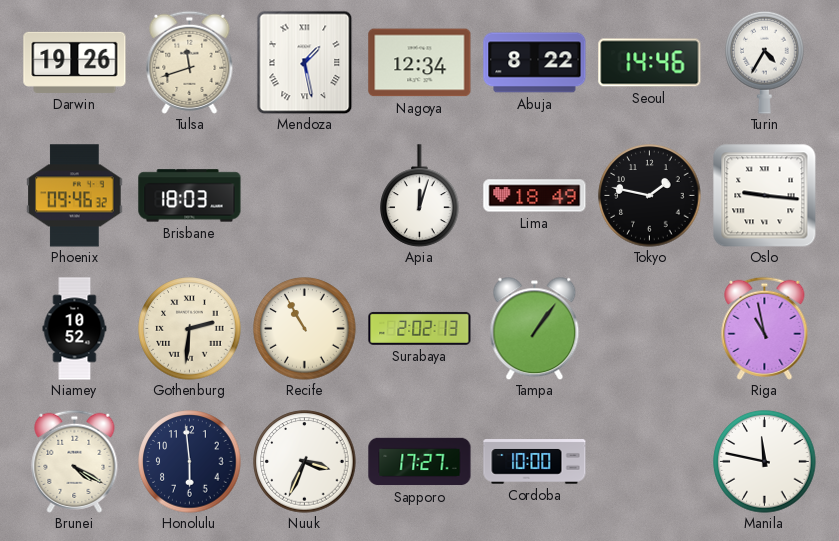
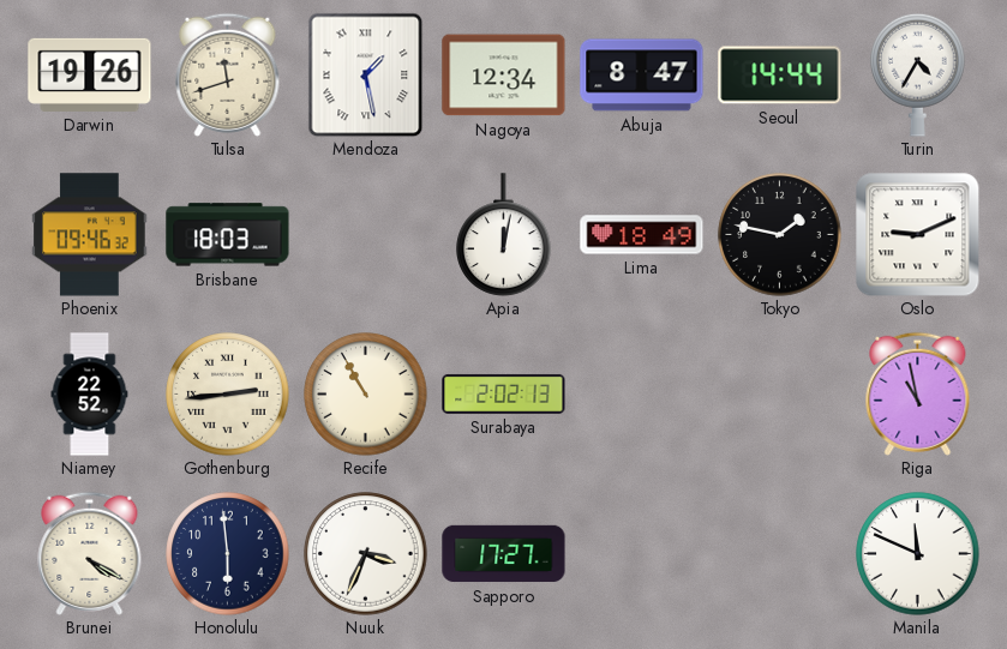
Abuja: 8:22 -> 8:47 (642, 76)
Seoul: 14:46 -> 14:44 (780, 76)
Apia: 12:03 -> 12:02 (504, 235)
Oslo: 9:16 -> 9:11 (917, 234)
Niamey: 10:52 -> 22:52 (90, 395)
Gothenburg: 2:31 -> 2:44 (228, 395)
Tampa: 1:06 -> none (535, 328)
Cordoba: 10:00 -> none (535, 462)
Manila: 11:47 -> 11:49 (918, 554)
